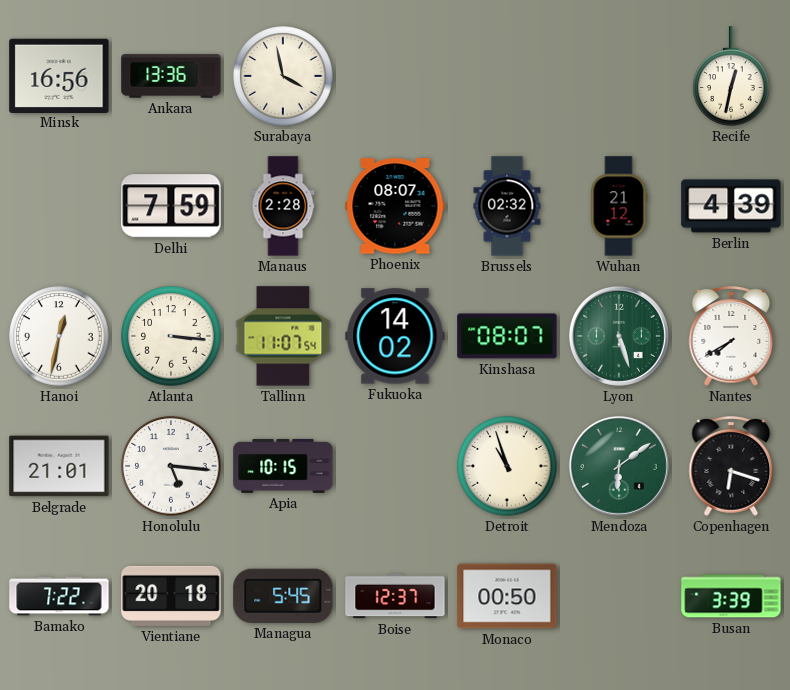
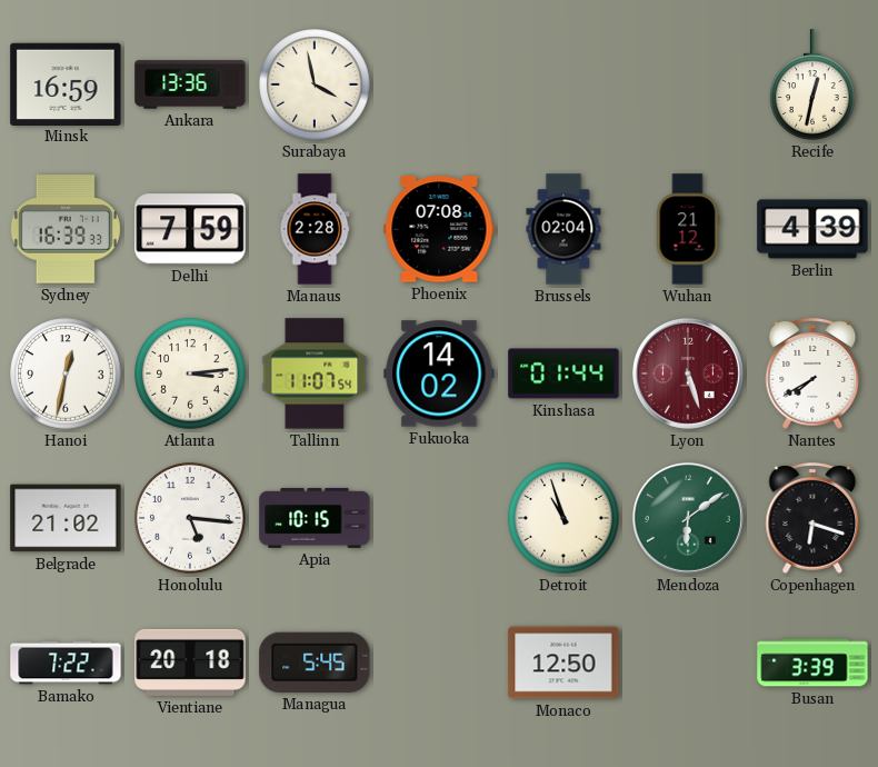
Minsk: 16:56 -> 16:59 (66, 83)
Sydney: none -> 16:39 (66, 229)
Phoenix: 08:07 -> 07:08 (439, 229)
Brussels: 02:32 -> 02:04 (563, 229)
Atlanta: 3:16 -> 3:14 (190, 373)
Kinshasa: 08:07 -> 01:44 (563, 373)
Lyon dial: green -> burgundy (688, 373)
Belgrade: 21:01 -> 21:02 (66, 518)
Boise: 12:37 -> none (395, 596)
Monaco: 00:50 -> 12:50 (563, 663)
